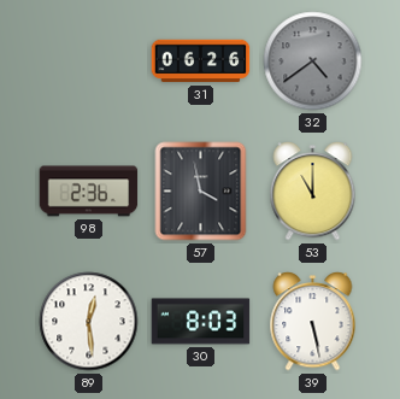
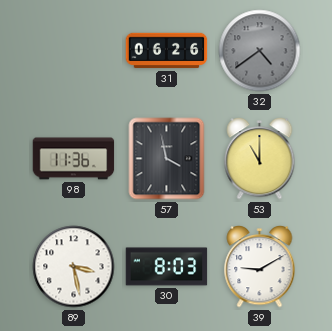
98: 2:36 -> 11:36 (74, 159)
89: 12:29 -> 3:28 (74, 267)
39: 5:28 -> 9:10 (260, 267)
